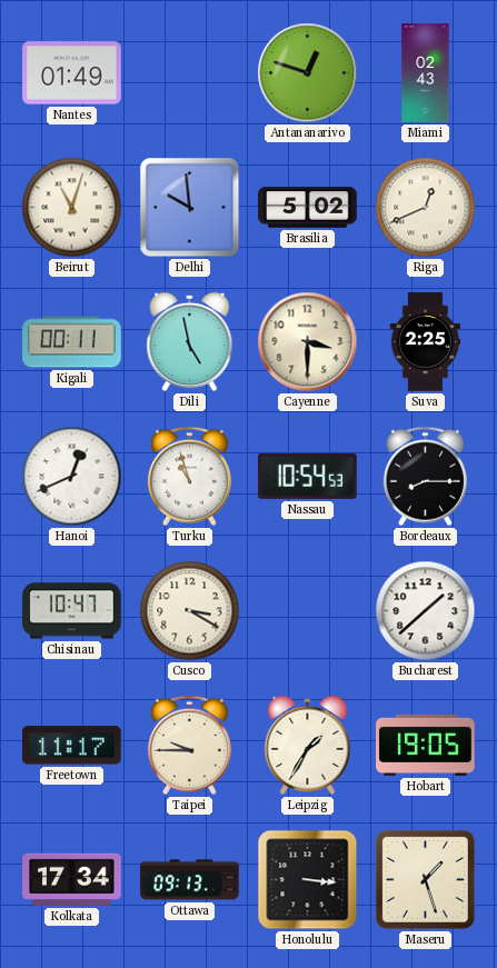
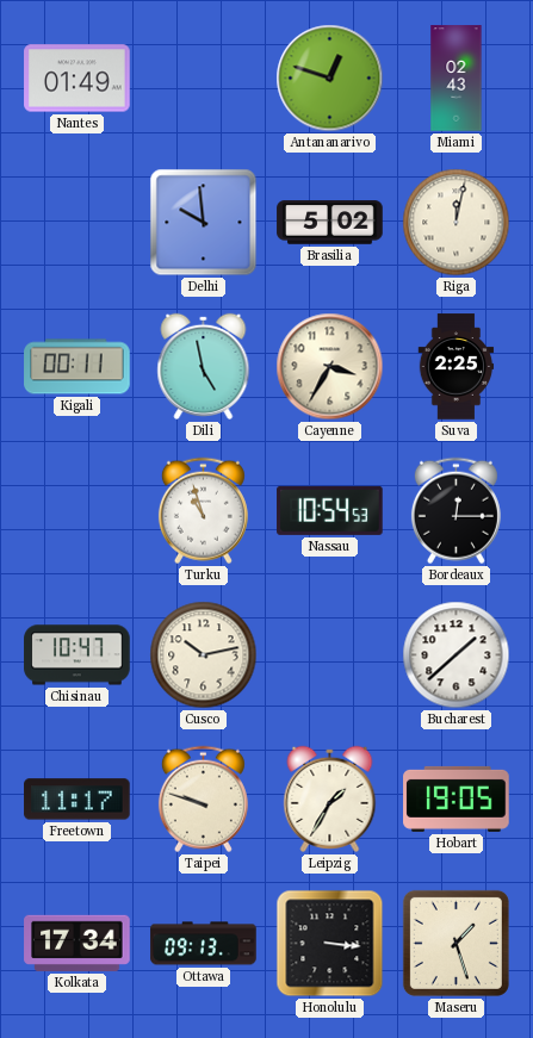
Beirut: 11:03 -> none (72, 208)
Riga: 12:41 -> 12:02 (457, 223)
Cayenne: 3:30 -> 3:35 (330, 367)
Hanoi: 12:41 -> none (72, 477)
Bordeaux: 8:15 -> 12:15 (455, 511)
Cusco: 3:20 -> 10:13 (204, 655)
Taipei: 9:45 -> 9:48 (203, 800)
